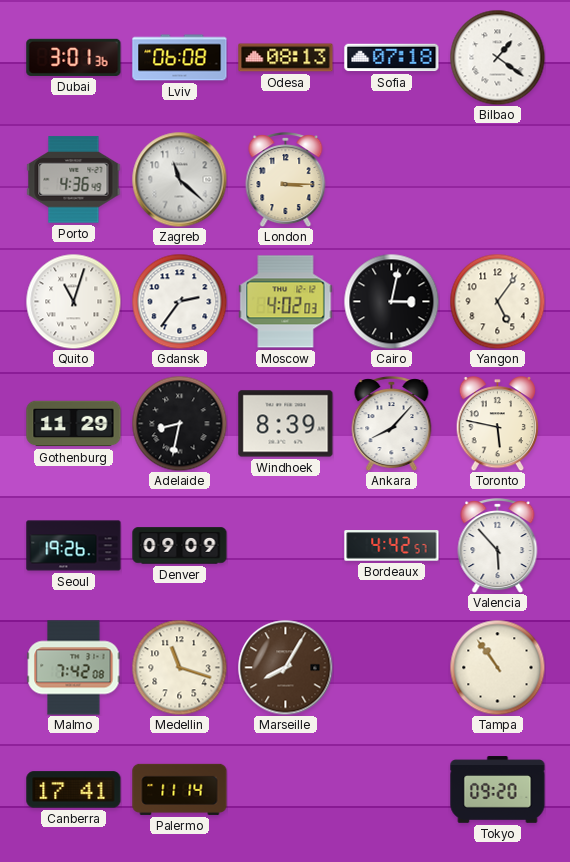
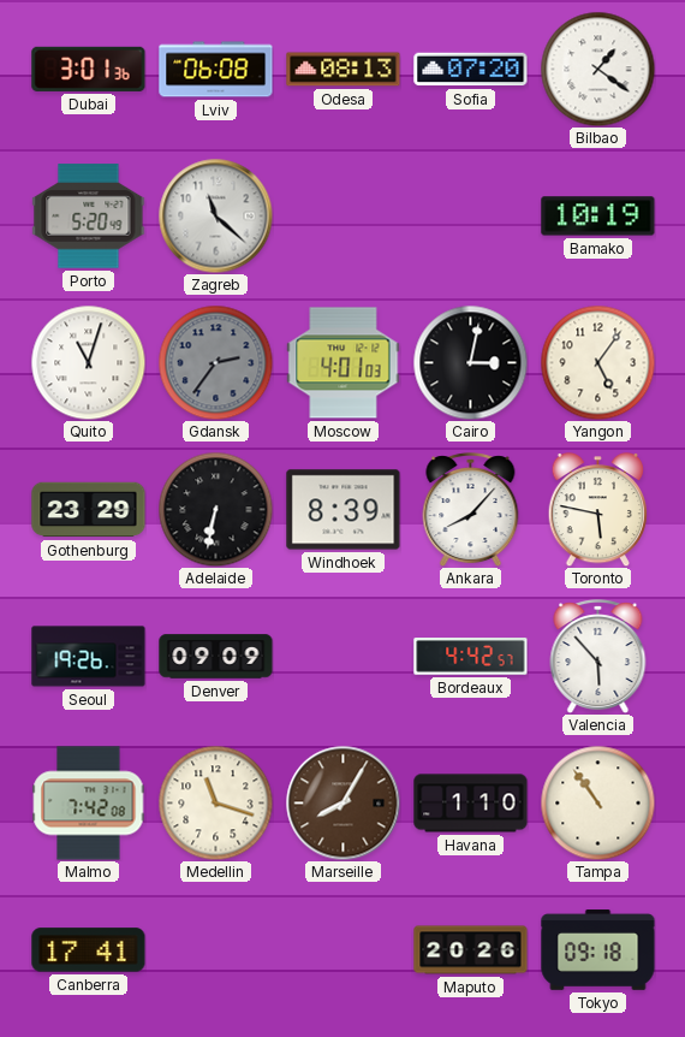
Sofia: 07:18 -> 07:20 (471, 70)
Porto: 4:36 -> 5:20 (89, 217)
London: 3:15 -> none (286, 180)
Bamako: none -> 10:19 (598, 217)
Gdansk dial: white -> grey (215, 362)
Moscow: 4:02 -> 4:01 (344, 363)
Gothenburg: 11:29 -> 23:29 (89, 510)
Adelaide: 8:32 -> 6:32 (215, 509)
Havana: none -> 1:10 (471, 804)
Palermo: 11:14 -> none (180, 789)
Maputo: none -> 20:26 (471, 950)
Tokyo: 09:20 -> 09:18 (598, 950)
